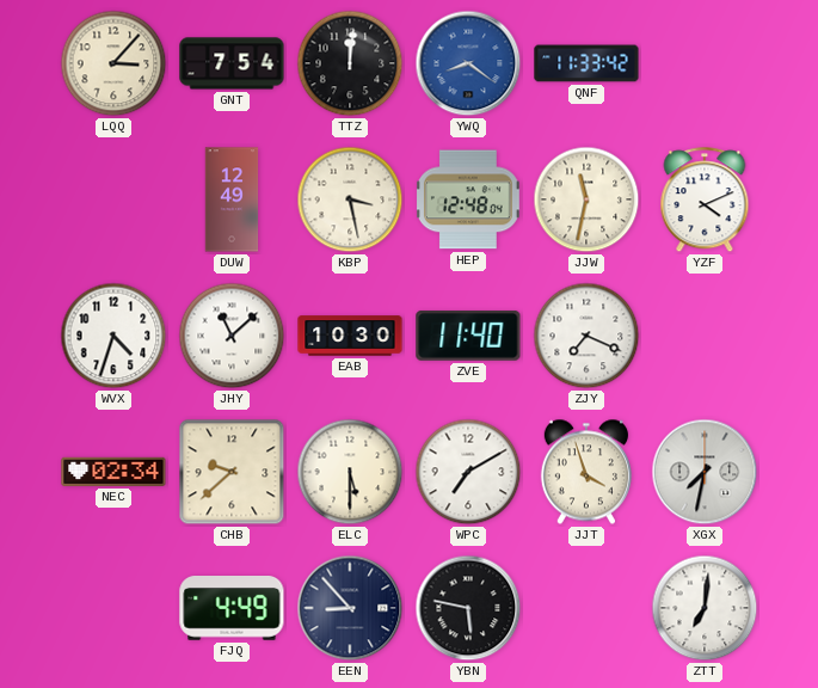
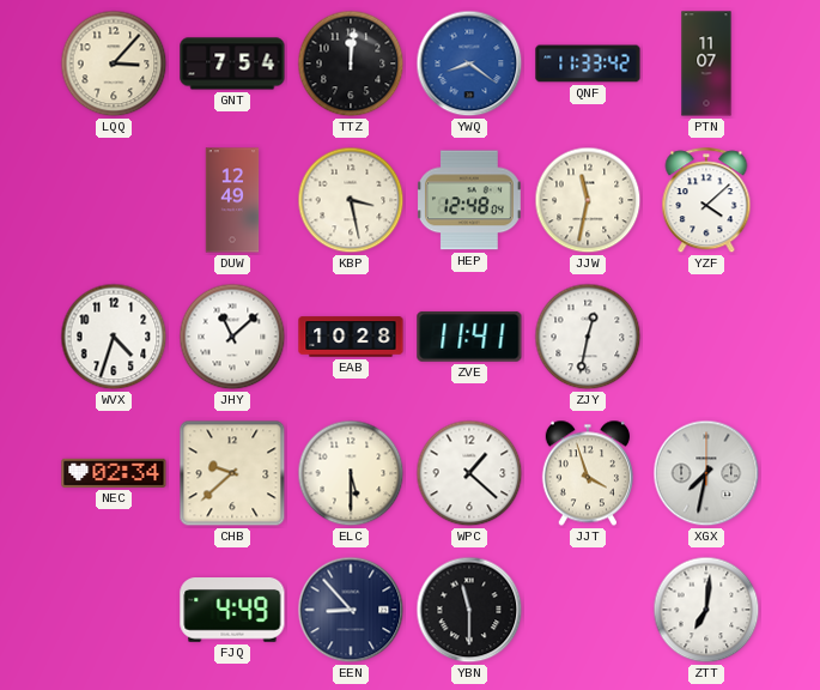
PTN: none -> 11:07 (706, 63)
YZF: 4:11 -> 4:08 (706, 201)
EAB: 10:30 -> 10:28 (351, 337)
ZVE: 11:40 -> 11:41 (469, 337)
ZJY: 7:19 -> 12:32 (588, 337)
WPC: 7:10 -> 1:22 (469, 473)
YBN: 5:47 -> 11:30 (469, 610)
